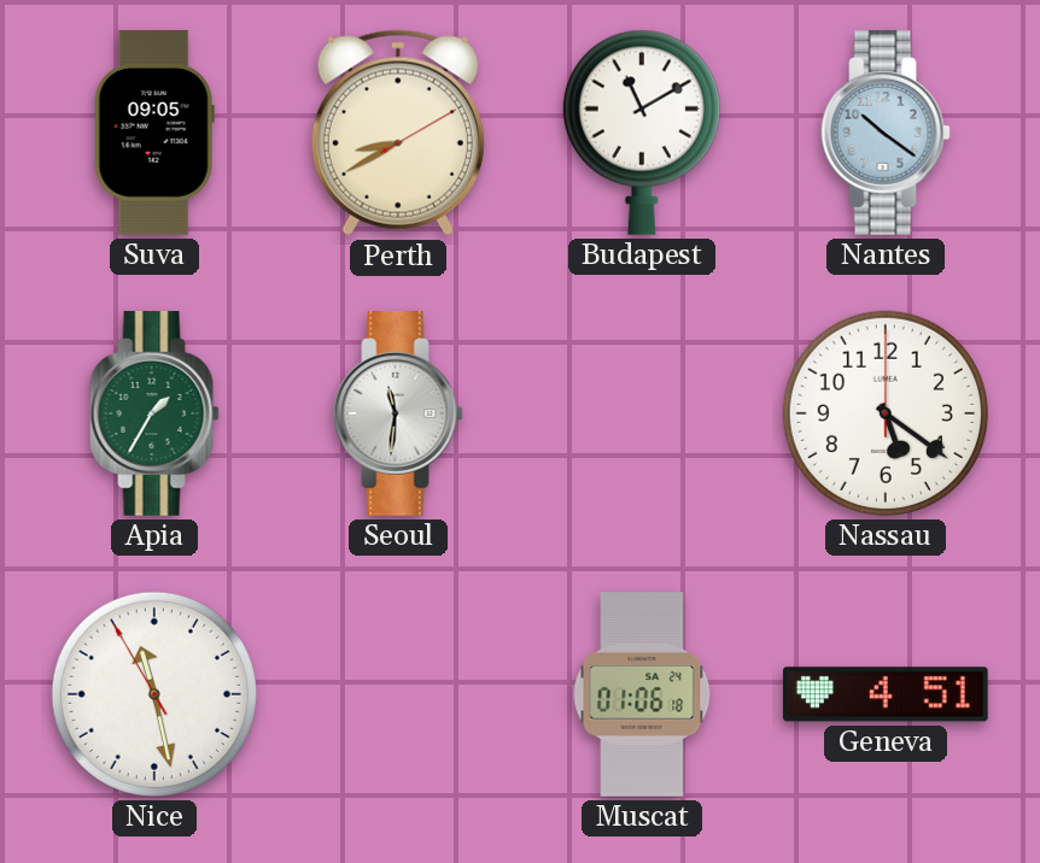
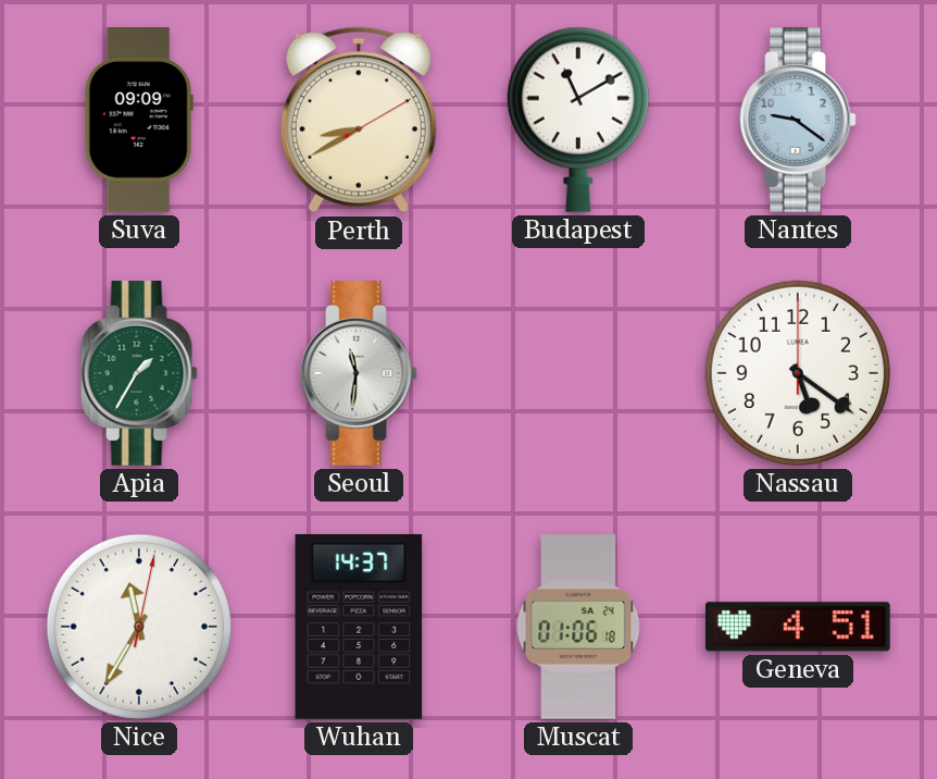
Suva: 09:05 -> 09:09 (139, 121)
Nantes: 10:21 -> 9:21 (798, 121)
Nice: 11:27 -> 11:35 (139, 627)
Wuhan: none -> 14:37 (359, 627)
